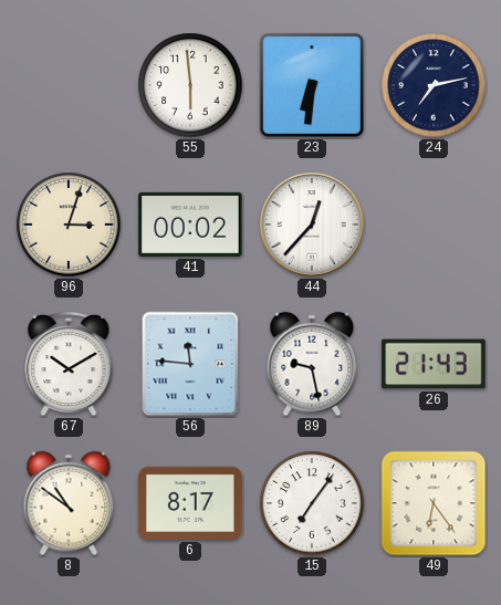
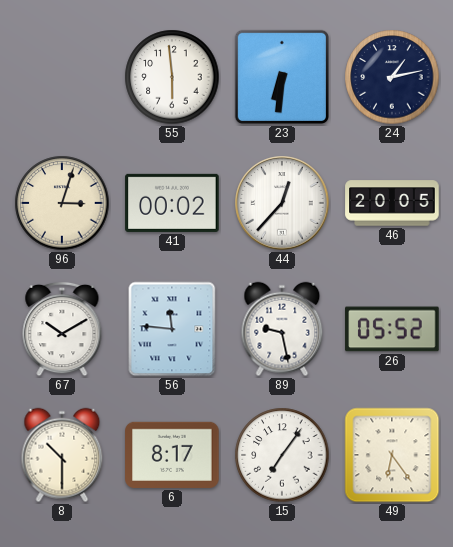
24: 7:13 -> 1:13 (392, 77)
46: none -> 20:05 (392, 203)
26: 21:43 -> 05:52 (392, 329)
8: 10:51 -> 10:30 (62, 455)
